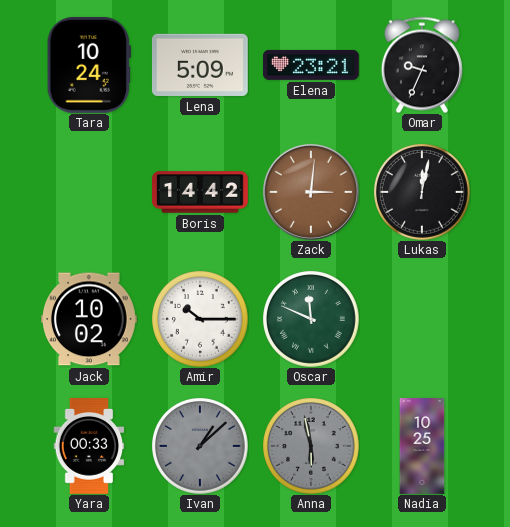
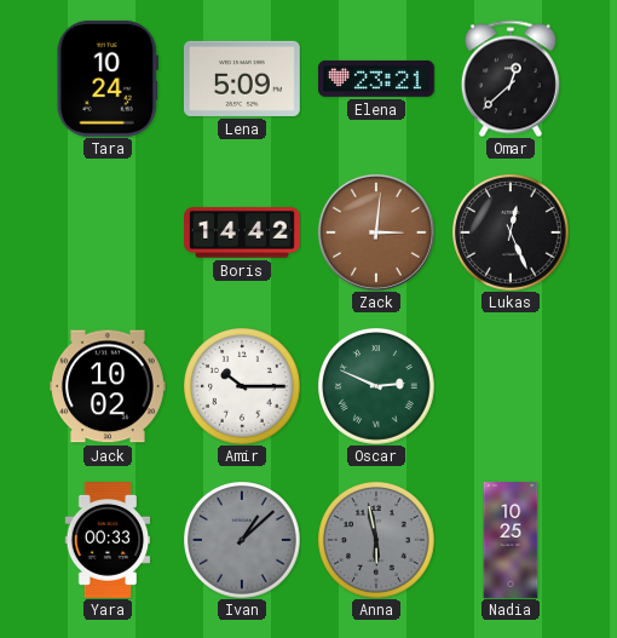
Omar: 9:34 -> 12:38 (511, 79)
Lukas: 12:02 -> 12:26 (511, 232)
Oscar: 11:49 -> 2:49 (376, 386)
